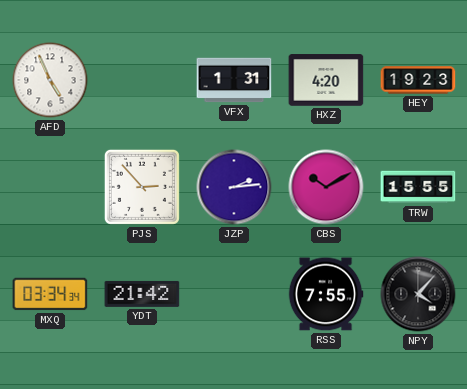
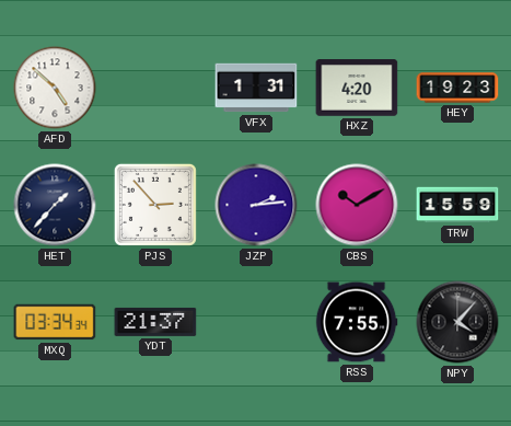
AFD: 4:56 -> 4:52 (55, 88)
HET: none -> 1:37 (55, 205)
TRW: 15:55 -> 15:59 (457, 205)
YDT: 21:42 -> 21:37 (155, 322)
